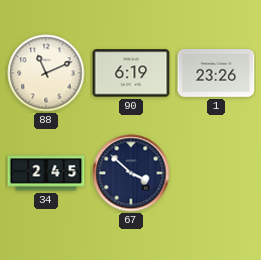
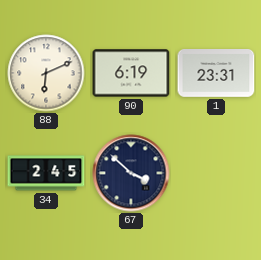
88: 11:11 -> 6:11 (46, 73)
1: 23:26 -> 23:31 (216, 74)
